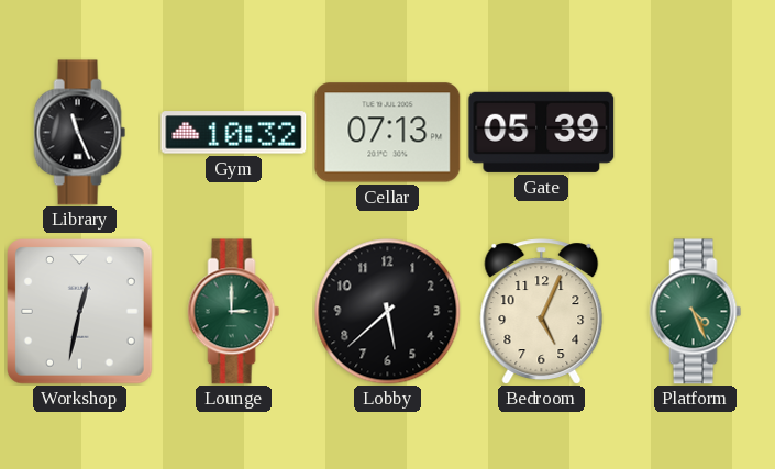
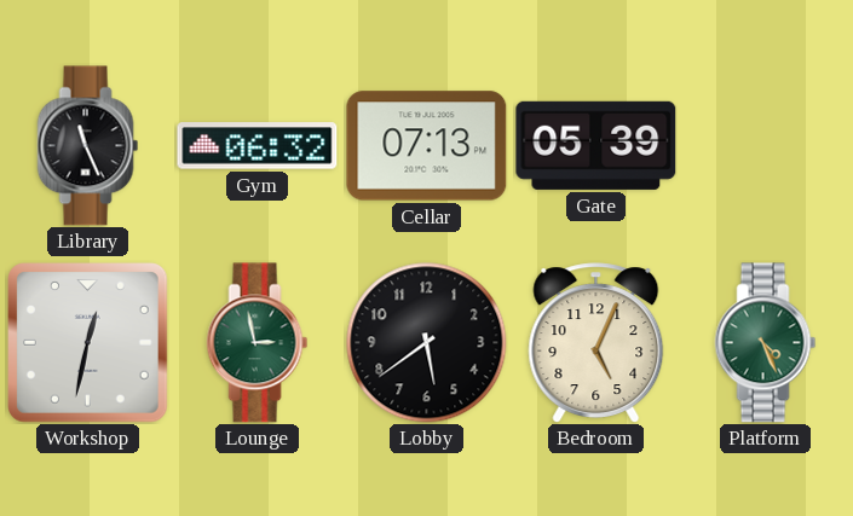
Gym: 10:32 -> 06:32 (258, 146)
Lounge: 3:00 -> 2:58 (258, 343)
Lobby: 5:38 -> 5:39 (427, 343)
